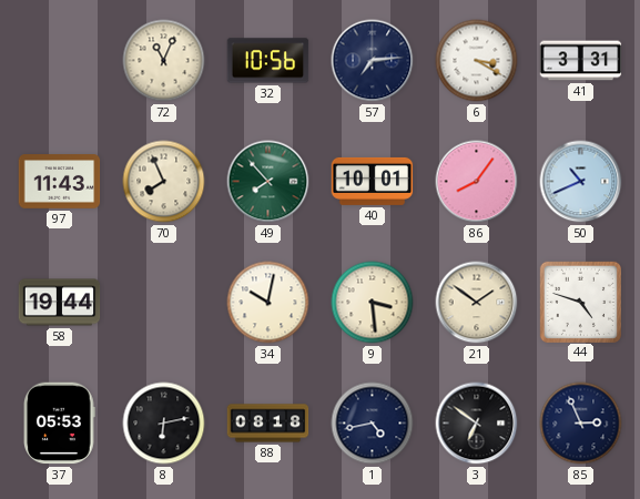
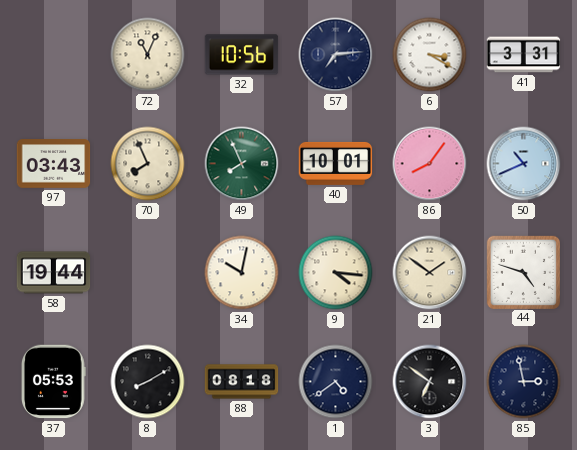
97: 11:43 -> 03:43 (54, 164)
49: 7:53 -> 7:56 (242, 164)
9: 3:29 -> 4:16 (336, 273)
8: 6:13 -> 8:10 (148, 382)
1: 4:43 -> 4:39 (336, 382)
85: 2:56 -> 2:58 (524, 382)
